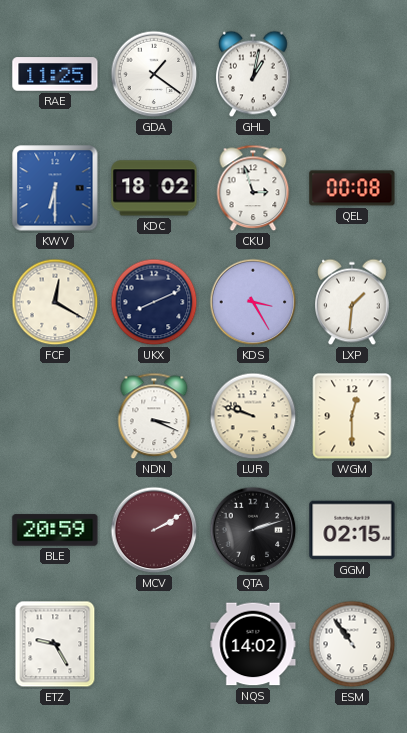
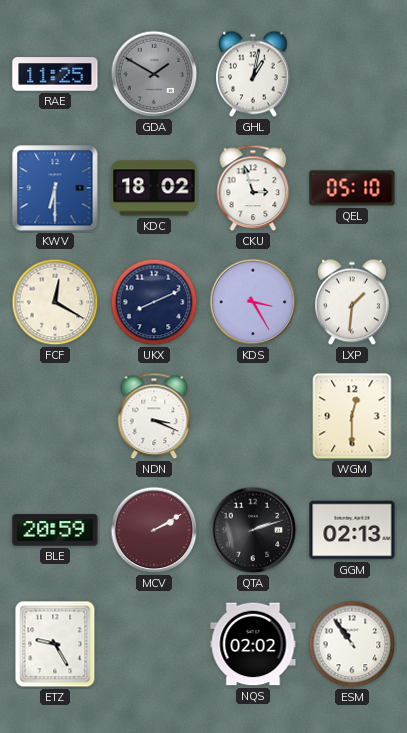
GDA: 1:21 -> 1:50 (154, 74)
GDA dial: white -> grey (154, 74)
QEL: 00:08 -> 05:10 (352, 188)
LUR: 9:48 -> none (253, 416)
GGM: 02:15 -> 02:13 (352, 530)
NQS: 14:02 -> 02:02 (253, 644)
